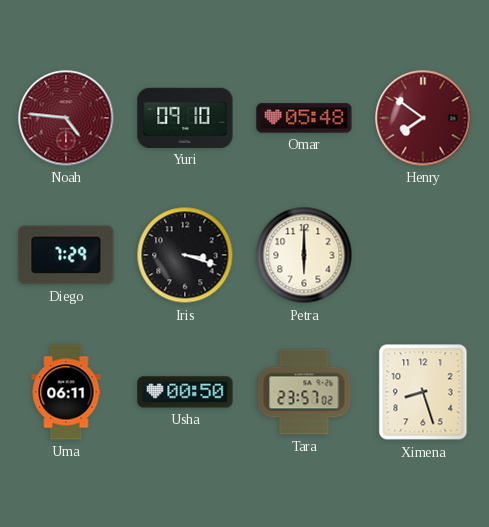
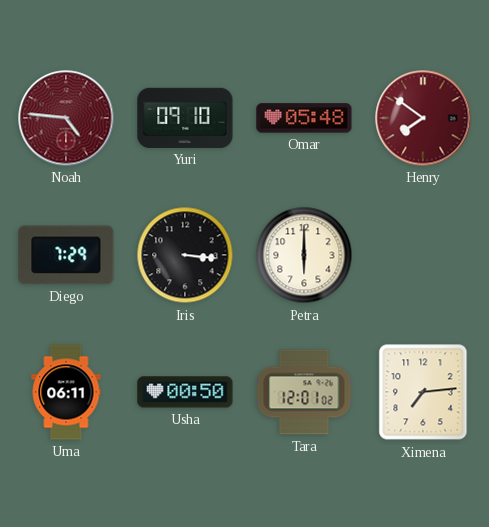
Iris: 3:18 -> 3:16 (185, 255)
Tara: 23:57 -> 12:01 (304, 392)
Ximena: 8:27 -> 7:14 (423, 392)
